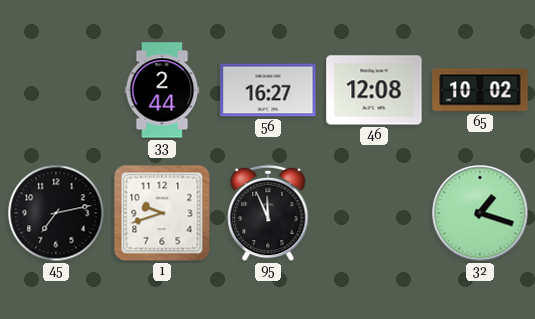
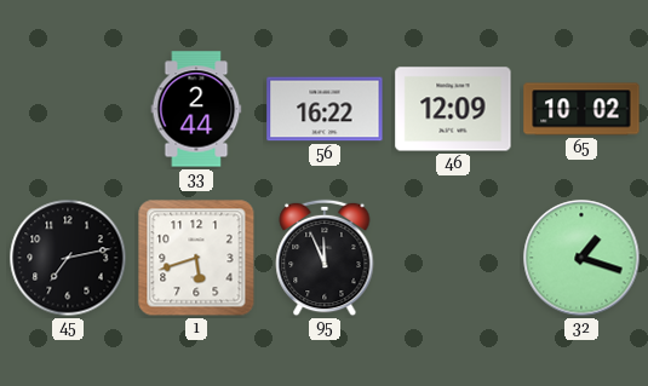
56: 16:27 -> 16:22 (325, 109)
46: 12:08 -> 12:09 (453, 109)
1: 9:42 -> 5:42 (196, 258)
